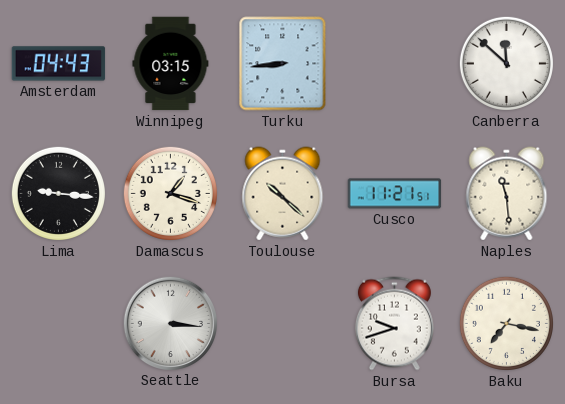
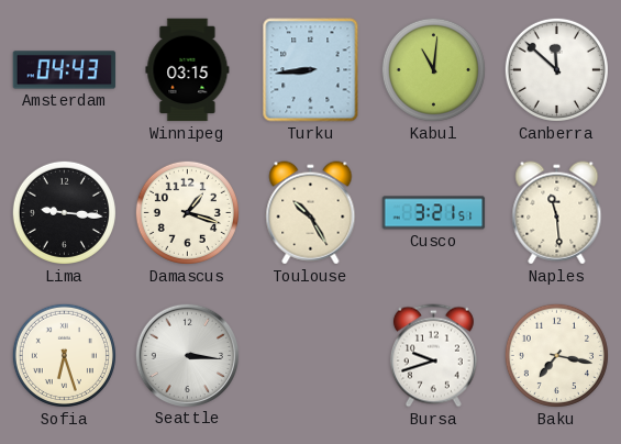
Kabul: none -> 11:01 (433, 69)
Toulouse: 10:22 -> 10:25 (311, 213)
Cusco: 11:21 -> 3:21 (434, 213)
Sofia: none -> 6:27 (64, 355)
